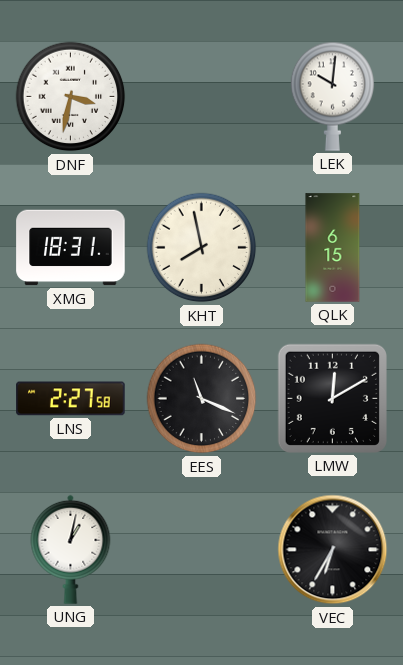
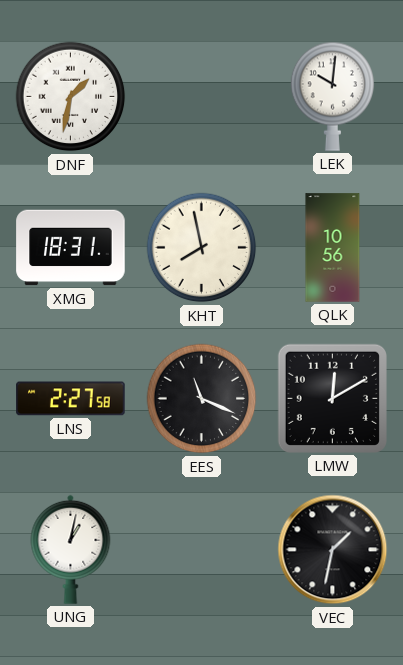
DNF: 3:32 -> 1:32 (71, 97)
QLK: 6:15 -> 10:56 (333, 248)
VEC: 6:35 -> 1:32 (333, 550)
